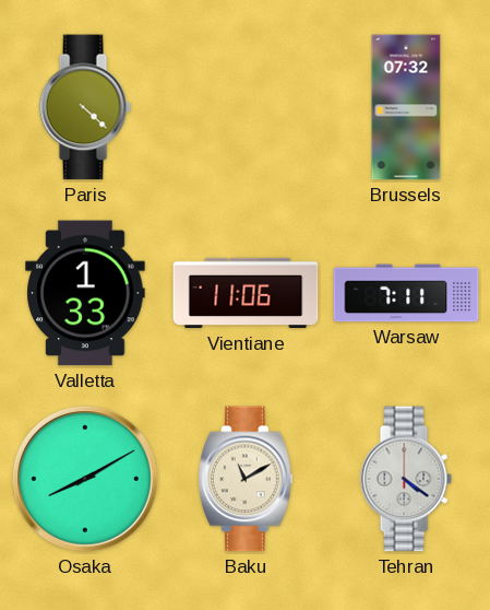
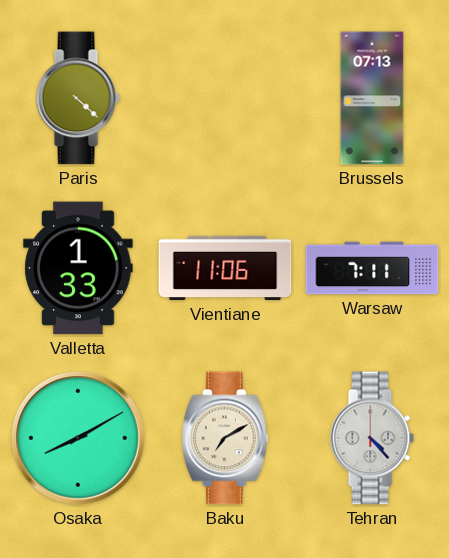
Brussels: 07:32 -> 07:13 (372, 98)
Baku: 11:10 -> 7:10 (226, 438)
Tehran: 4:21 -> 4:23 (372, 438)
